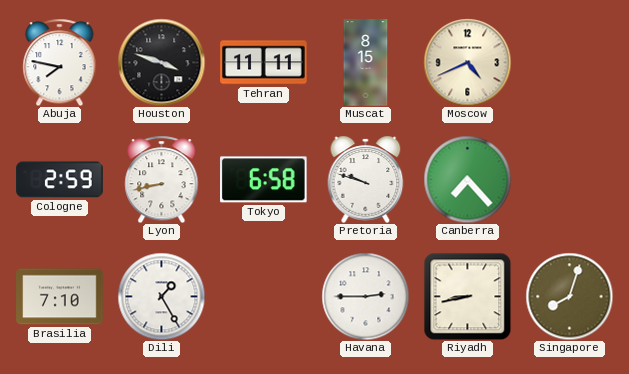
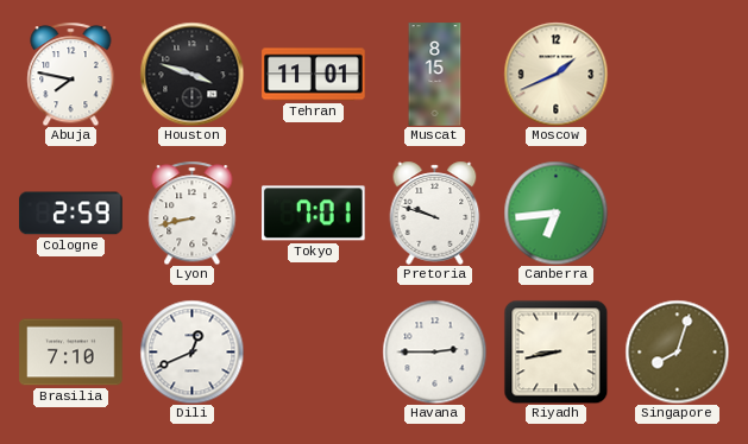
Tehran: 11:11 -> 11:01 (314, 75)
Moscow: 4:41 -> 1:41 (555, 74)
Tokyo: 6:58 -> 7:01 (314, 214)
Canberra: 7:23 -> 6:44 (555, 213)
Dili: 1:25 -> 12:41 (191, 351)
